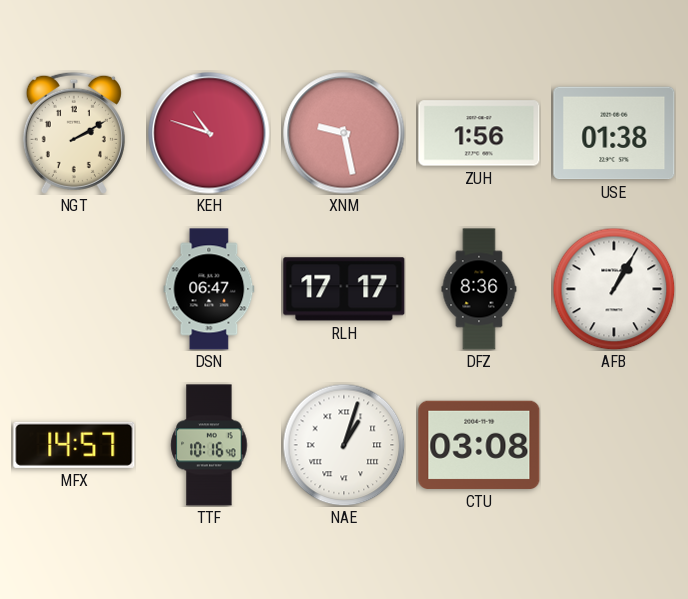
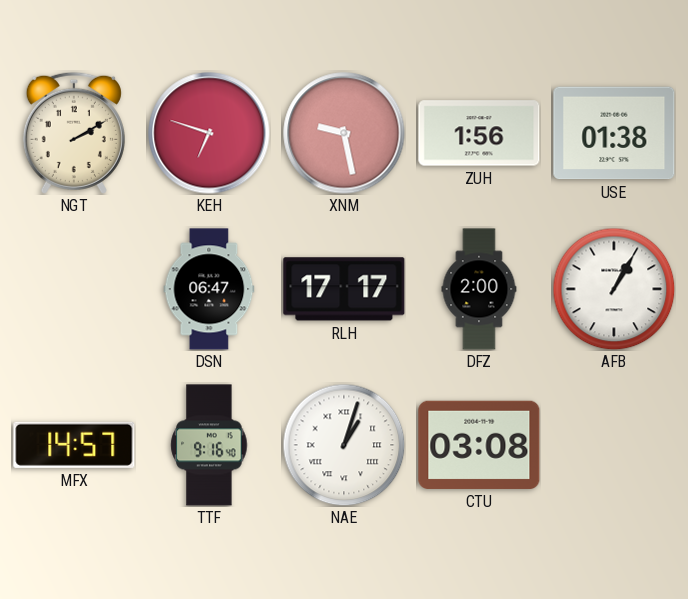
KEH: 10:48 -> 6:48 (209, 133)
DFZ: 8:36 -> 2:00 (479, 289)
TTF: 10:16 -> 9:16 (209, 445)
